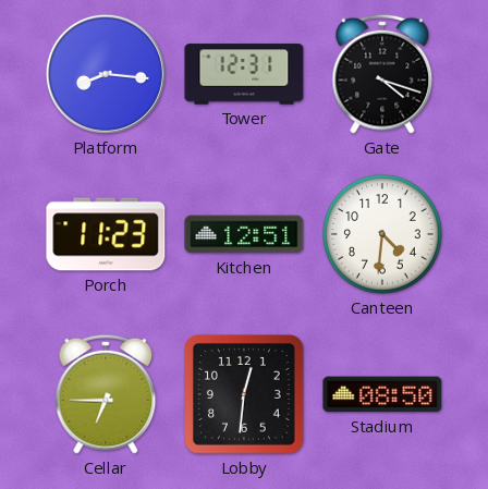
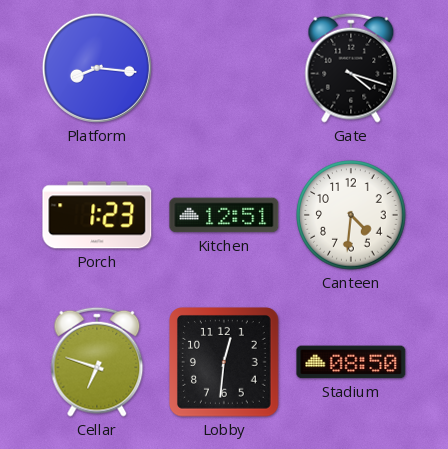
Tower: 12:31 -> none (244, 74)
Porch: 11:23 -> 1:23 (97, 215)
Cellar: 6:45 -> 6:48 (97, 362)
